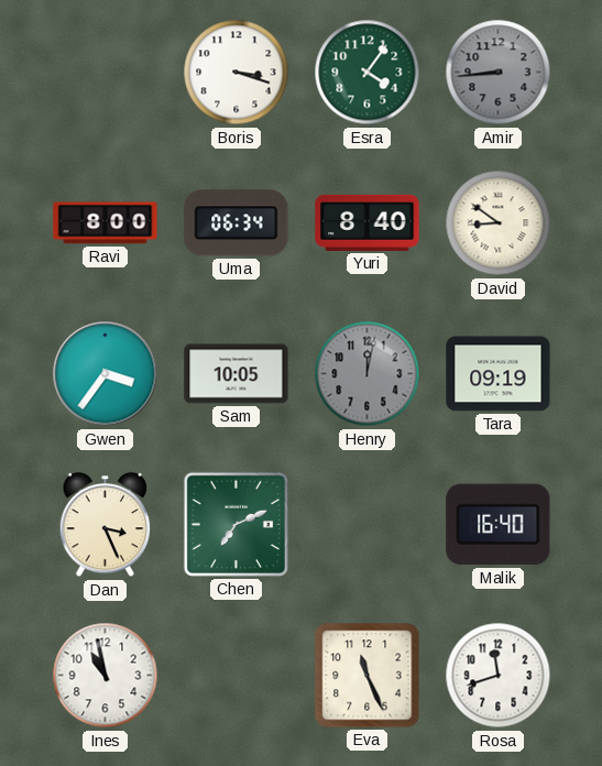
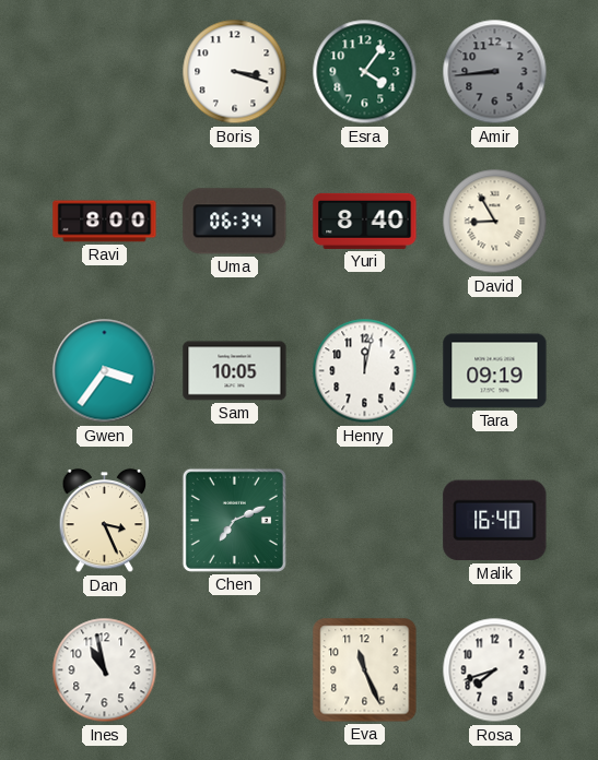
David: 8:51 -> 8:55 (495, 222)
Henry dial: grey -> white (365, 371)
Rosa: 11:42 -> 7:42 (495, 670)
